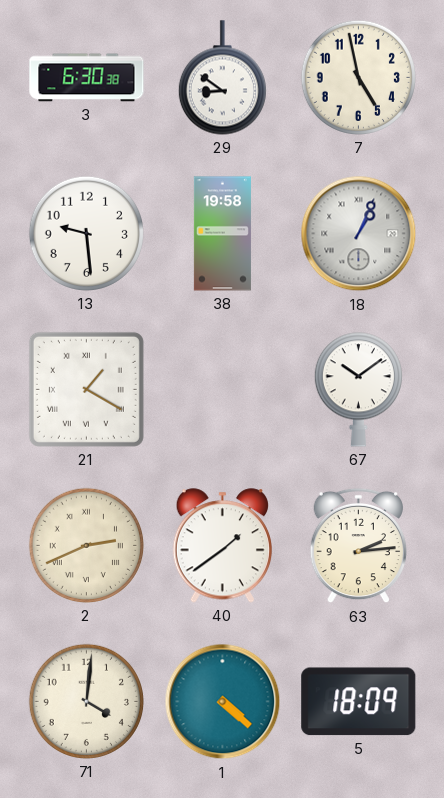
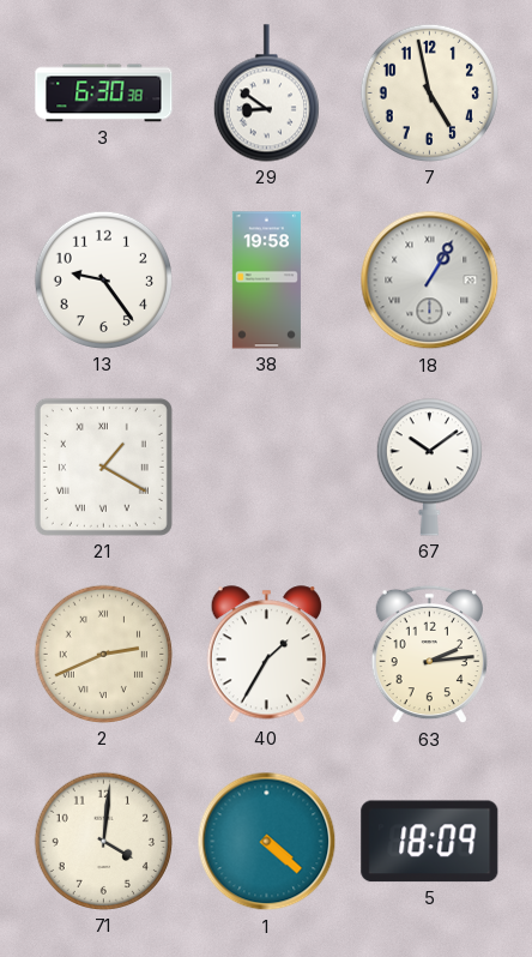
13: 9:29 -> 9:24 (103, 279)
18: 1:04 -> 1:05 (430, 281)
40: 1:39 -> 1:35 (266, 655)
